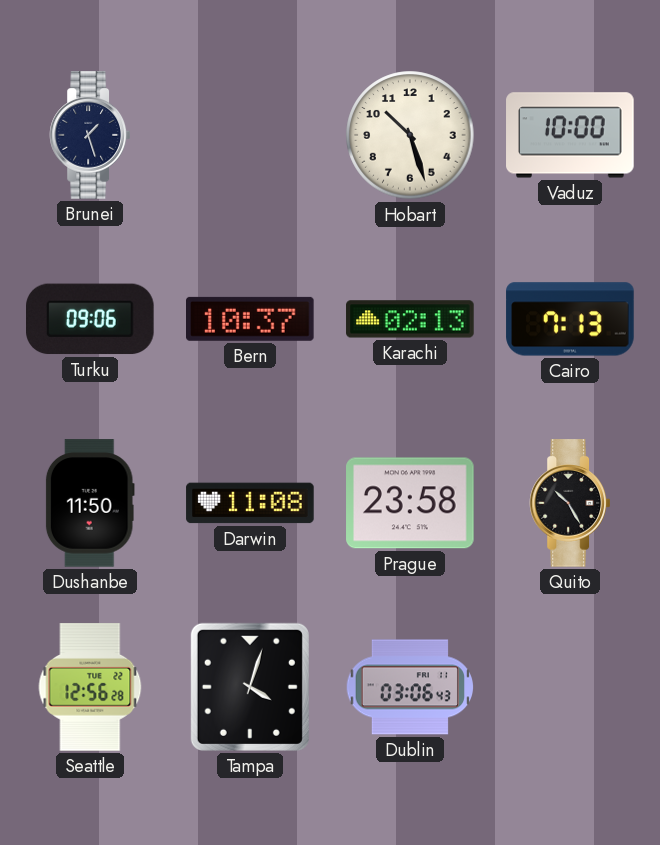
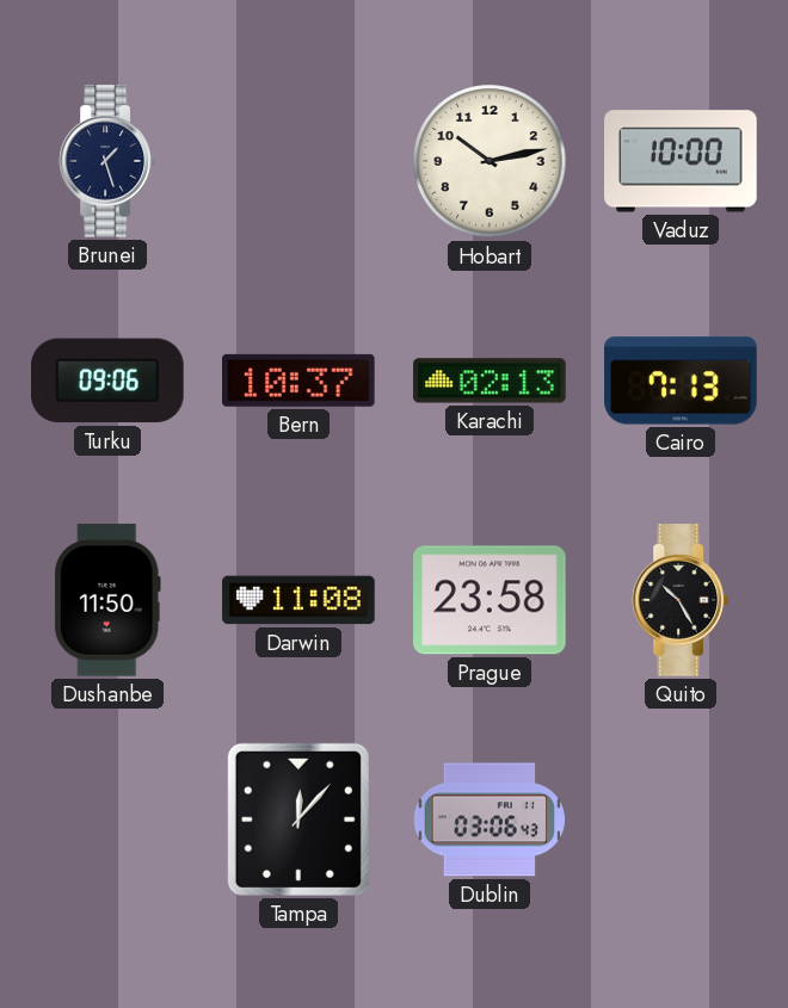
Hobart: 10:27 -> 10:13 (490, 161)
Seattle: 12:56 -> none (90, 687)
Tampa: 4:03 -> 12:07 (298, 820)
